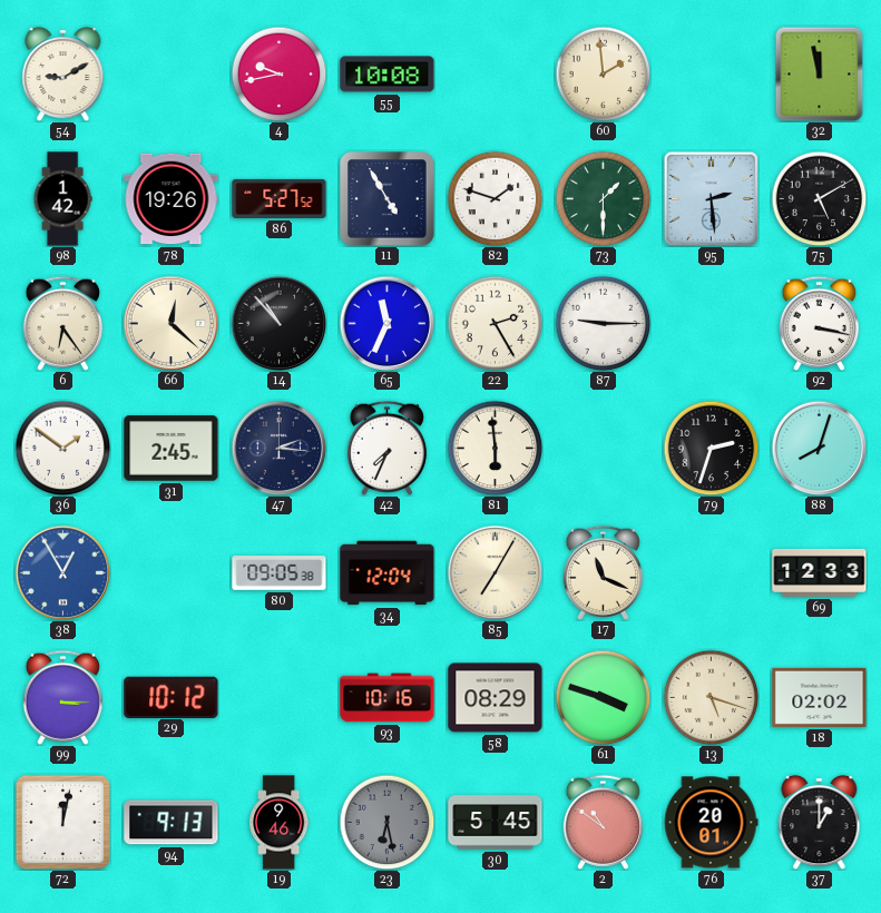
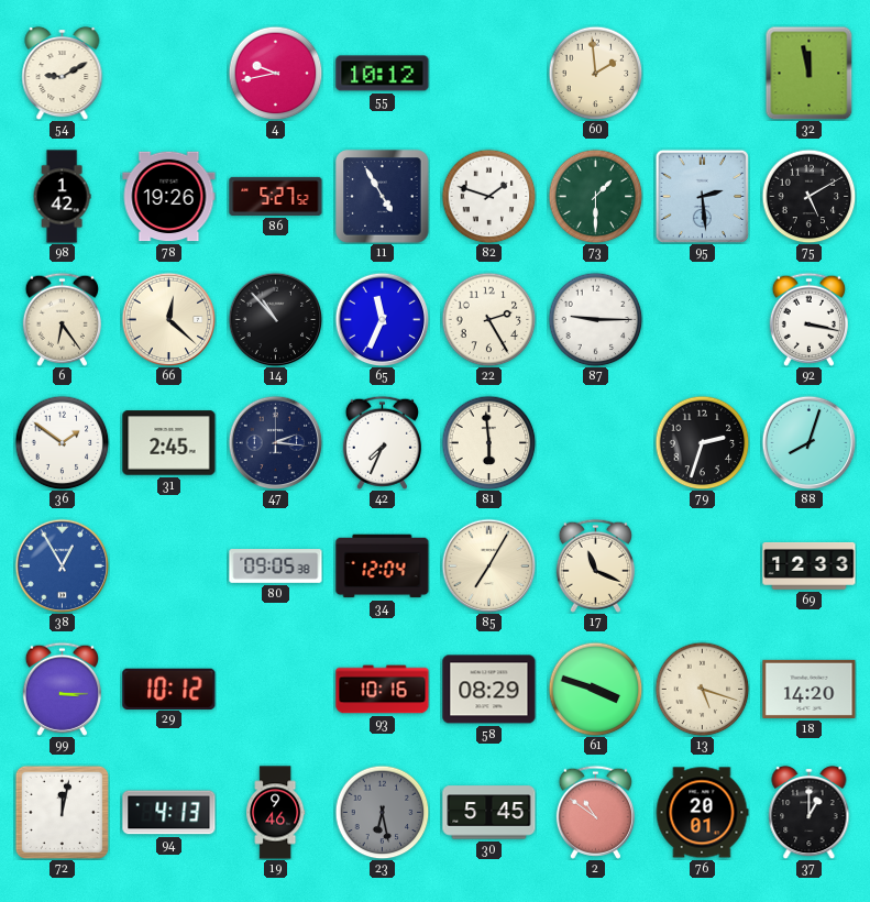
55: 10:08 -> 10:12 (383, 74)
18: 02:02 -> 14:20 (810, 689)
94: 9:13 -> 4:13 (169, 813)
